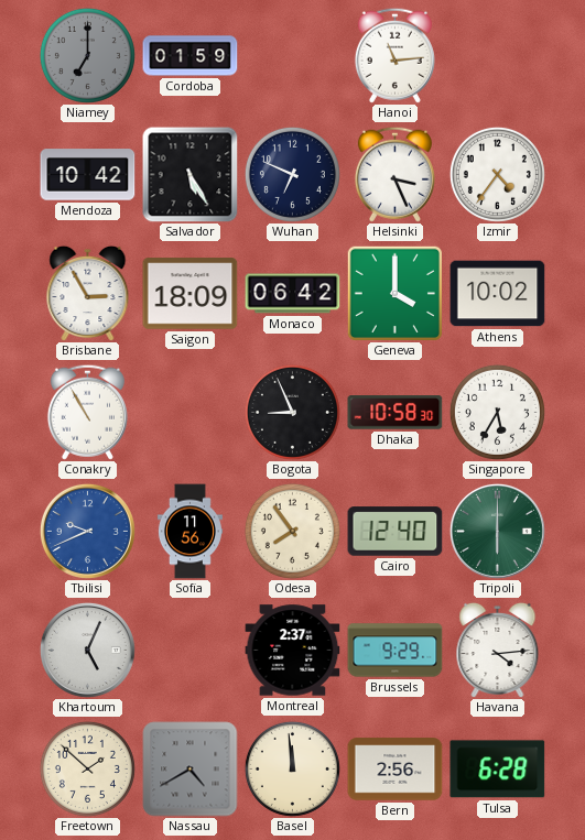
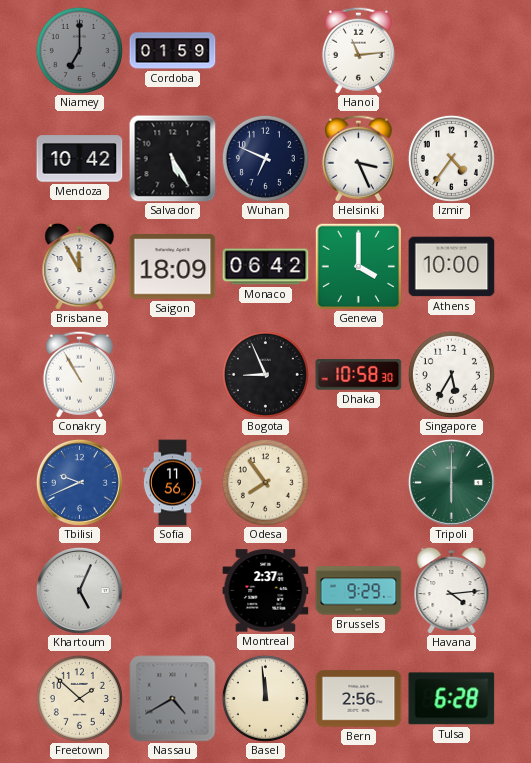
Brisbane: 2:55 -> 11:55 (80, 266)
Athens: 10:02 -> 10:00 (452, 267)
Cairo: 12:40 -> none (396, 532)
